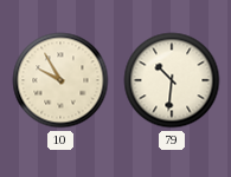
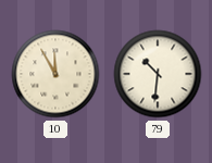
10: 9:55 -> 11:55 (55, 74)
